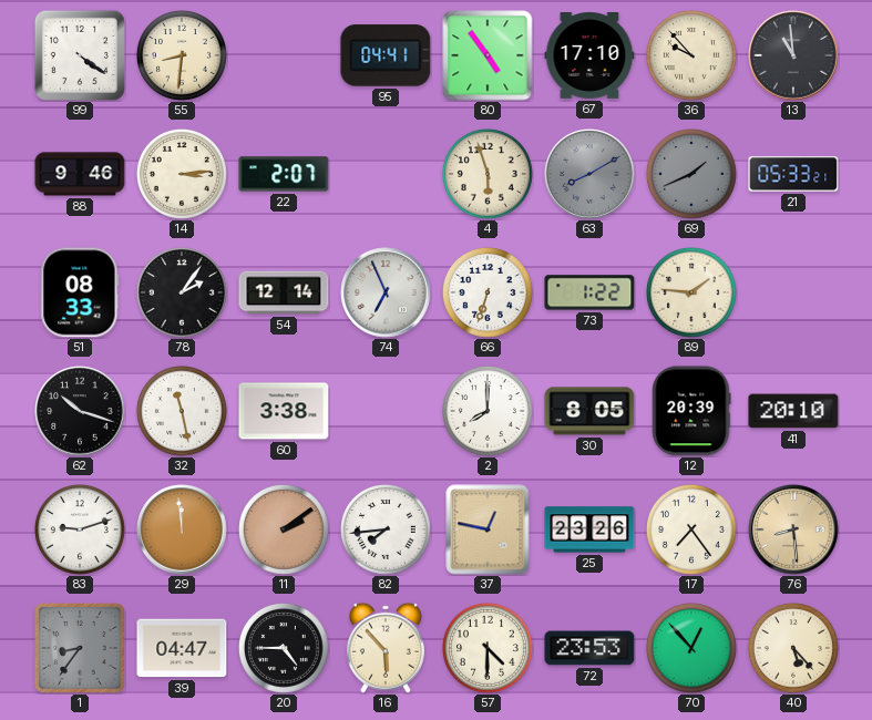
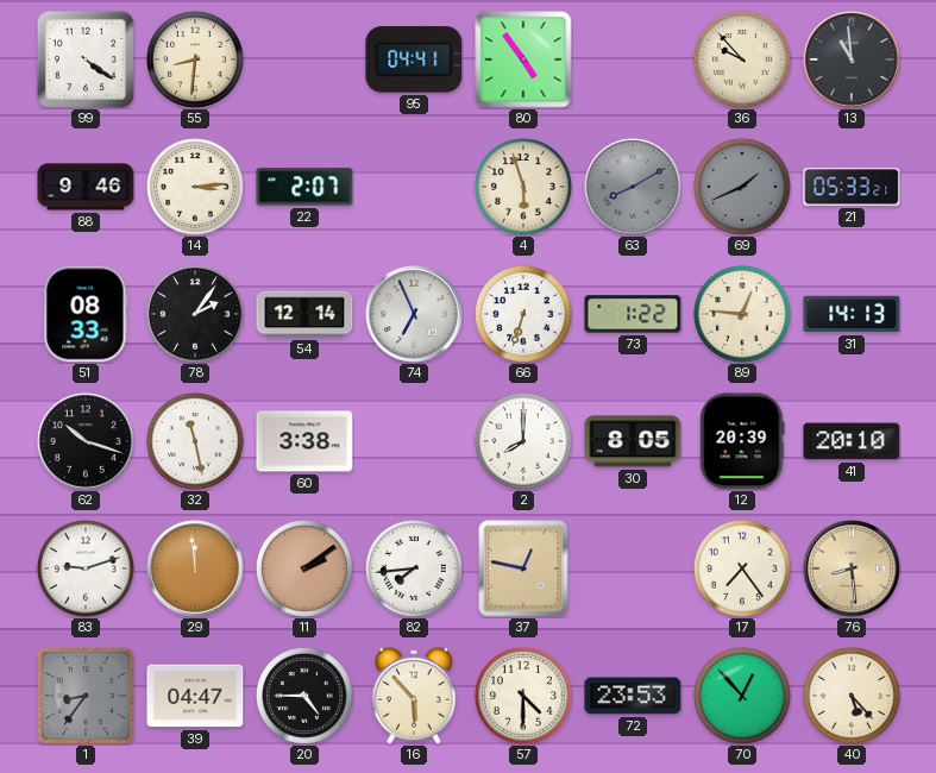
67: 17:10 -> none (589, 56)
89: 1:46 -> 12:46 (743, 315)
31: none -> 14:13 (852, 314)
25: 23:26 -> none (589, 529)
